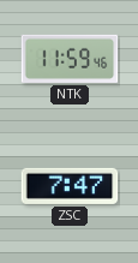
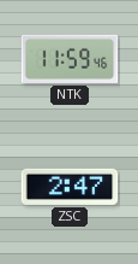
ZSC: 7:47 -> 2:47 (70, 187)
